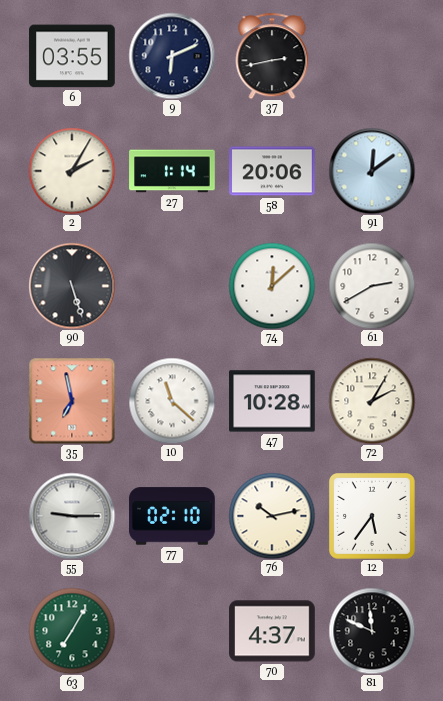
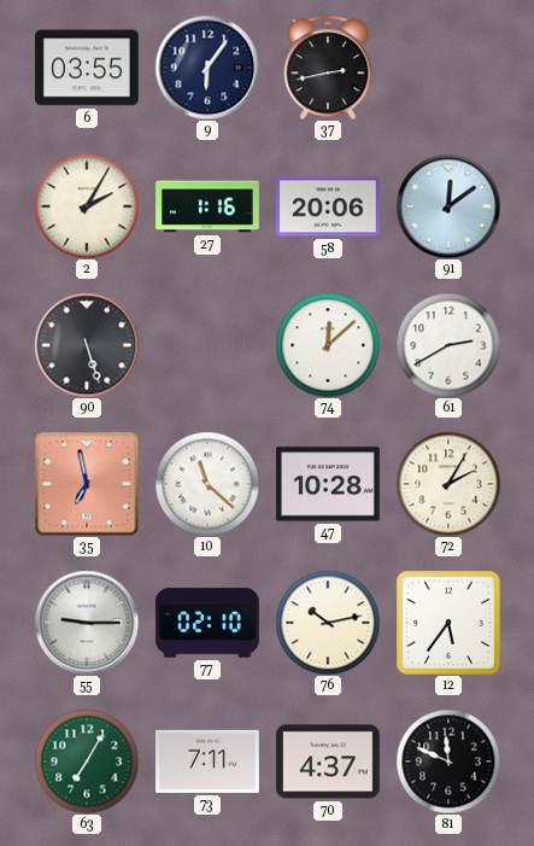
9: 6:11 -> 6:06 (207, 68)
27: 1:14 -> 1:16 (207, 206)
73: none -> 7:11 (207, 762)
